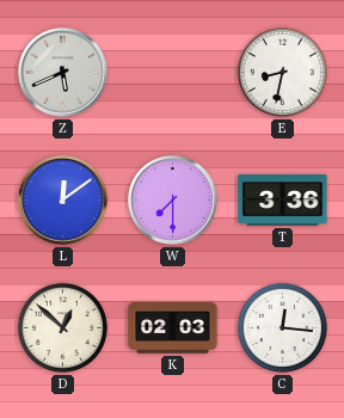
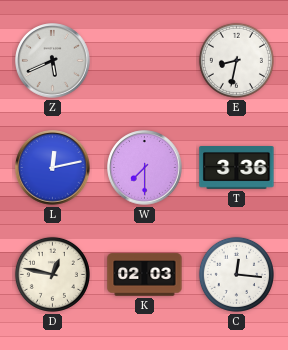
L: 12:09 -> 12:13 (53, 168)
D: 12:52 -> 12:47 (52, 274)
